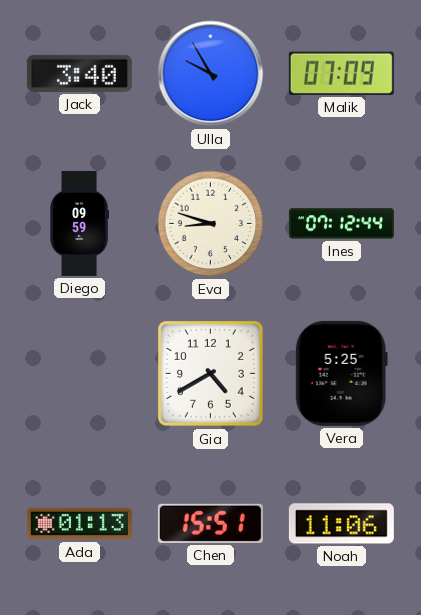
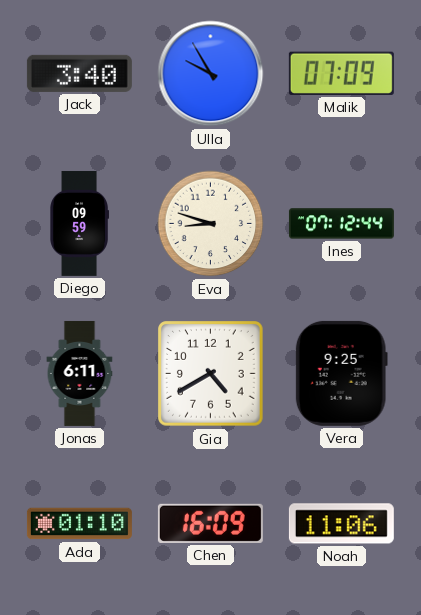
Jonas: none -> 6:11 (80, 373)
Vera: 5:25 -> 9:25 (341, 373)
Ada: 01:13 -> 01:10 (79, 524)
Chen: 15:51 -> 16:09 (210, 523)
